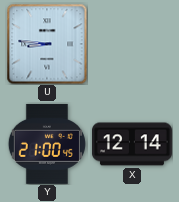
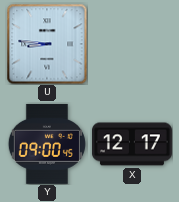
Y: 21:00 -> 09:00 (47, 144)
X: 12:14 -> 12:17 (132, 144)
